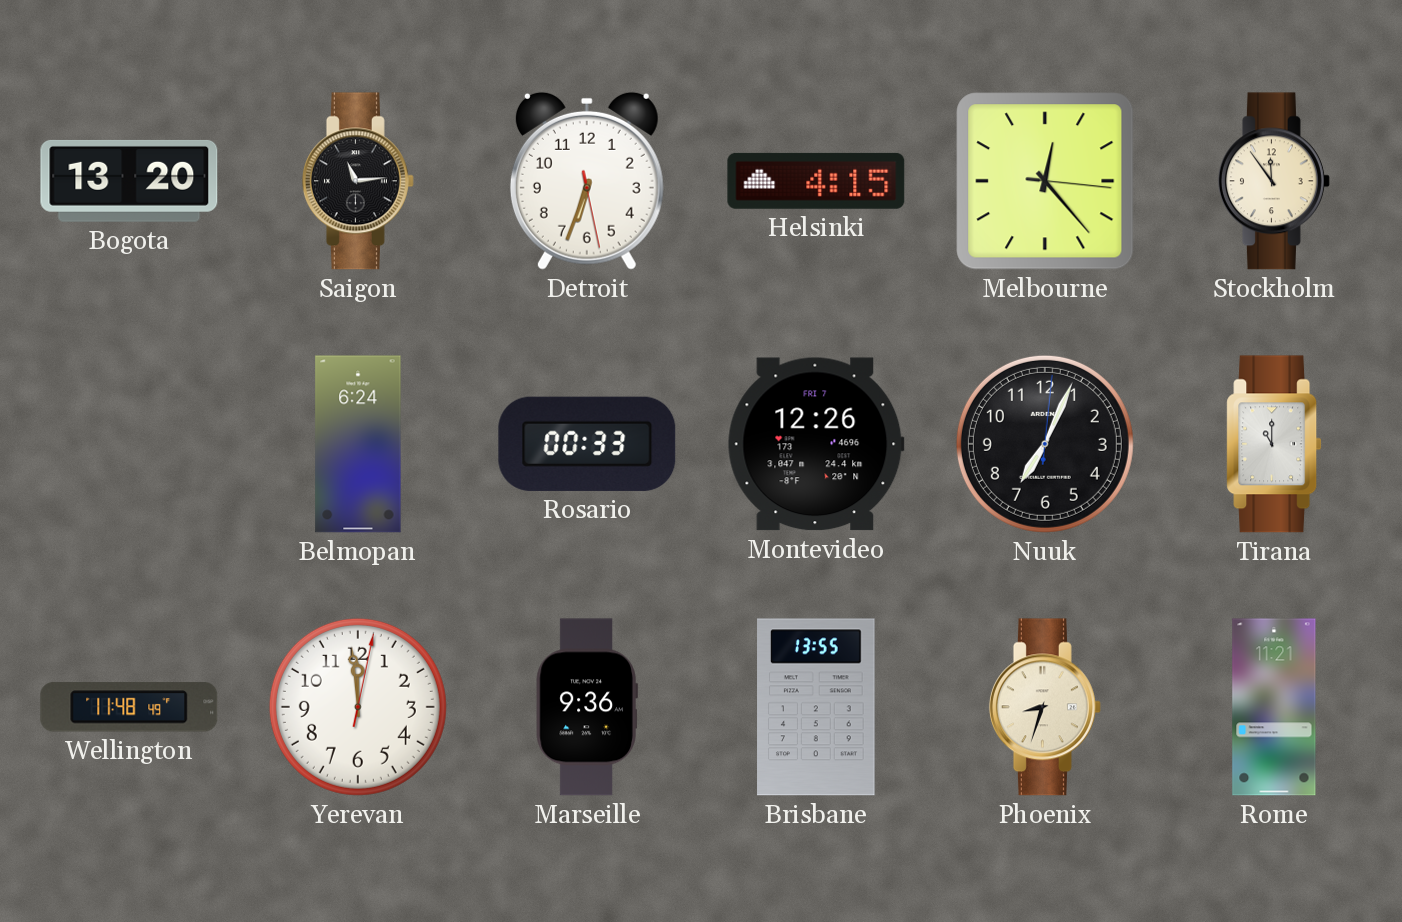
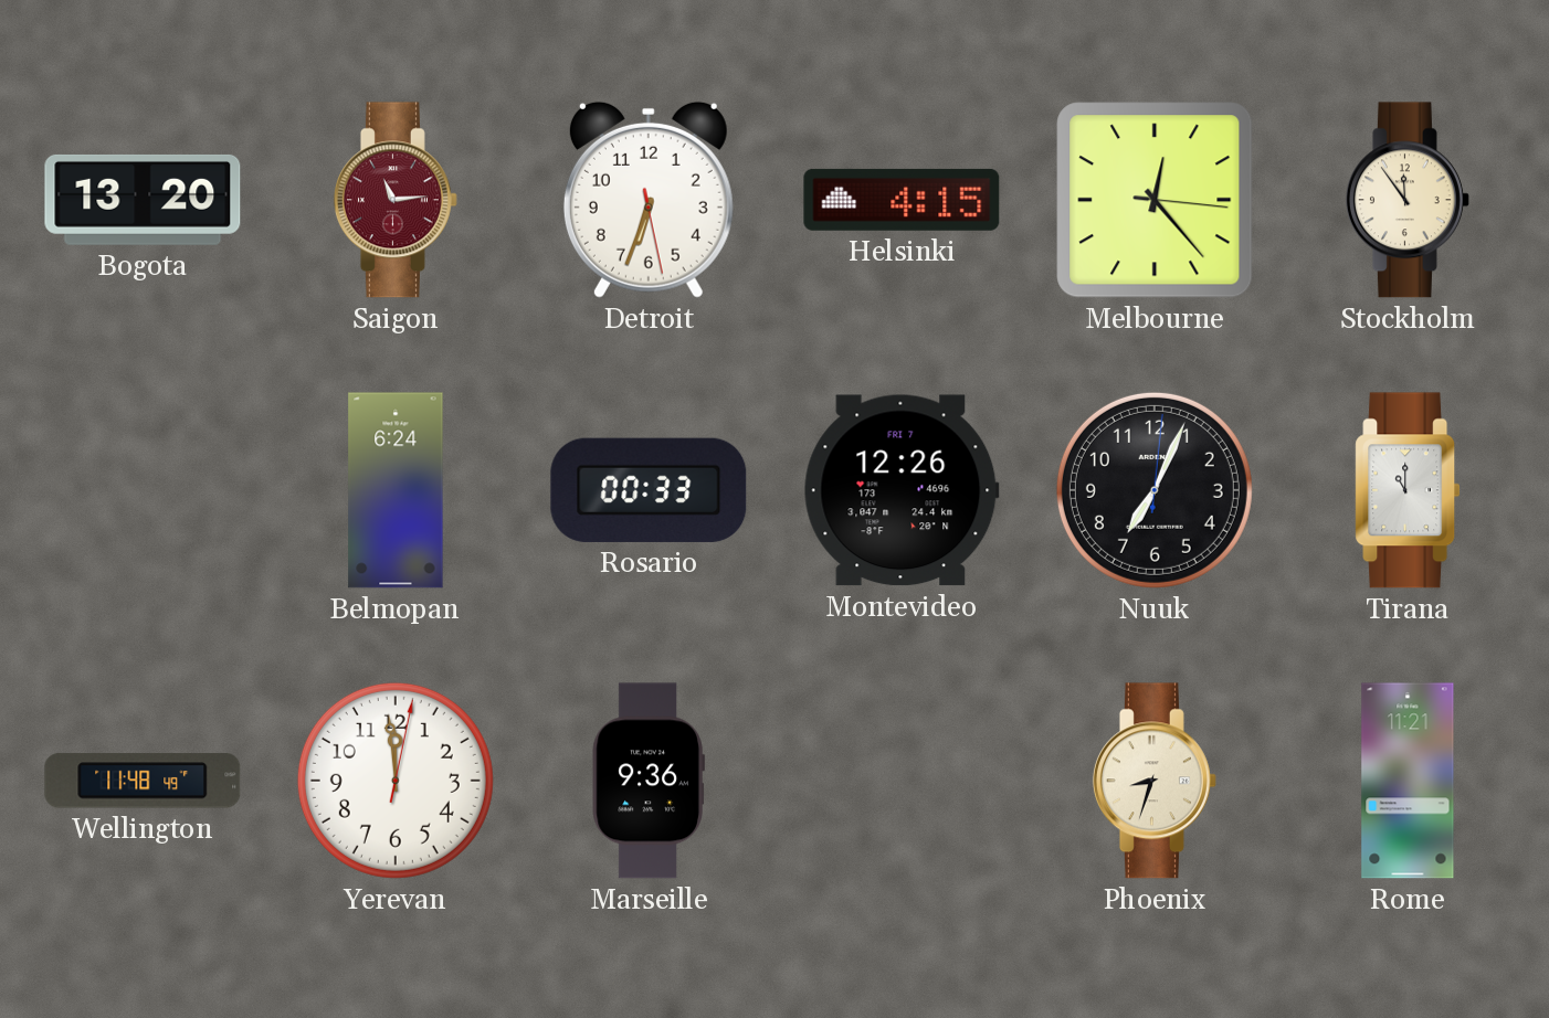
Saigon dial: black -> burgundy (396, 200)
Brisbane: 13:55 -> none (816, 707)
